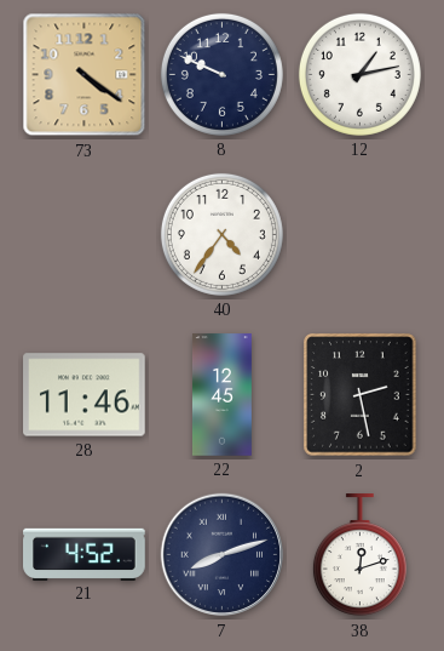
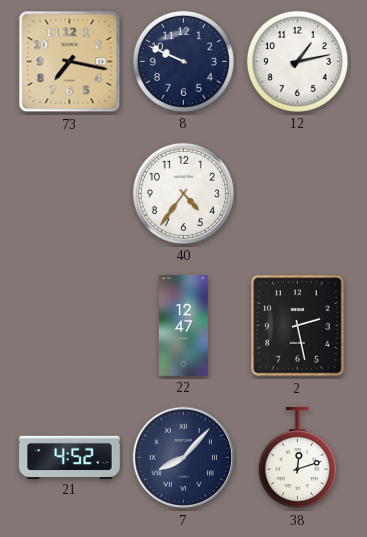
73: 4:21 -> 7:17 (70, 62)
28: 11:46 -> none (85, 395)
22: 12:45 -> 12:47 (183, 326)
7: 8:12 -> 8:07 (184, 458)
